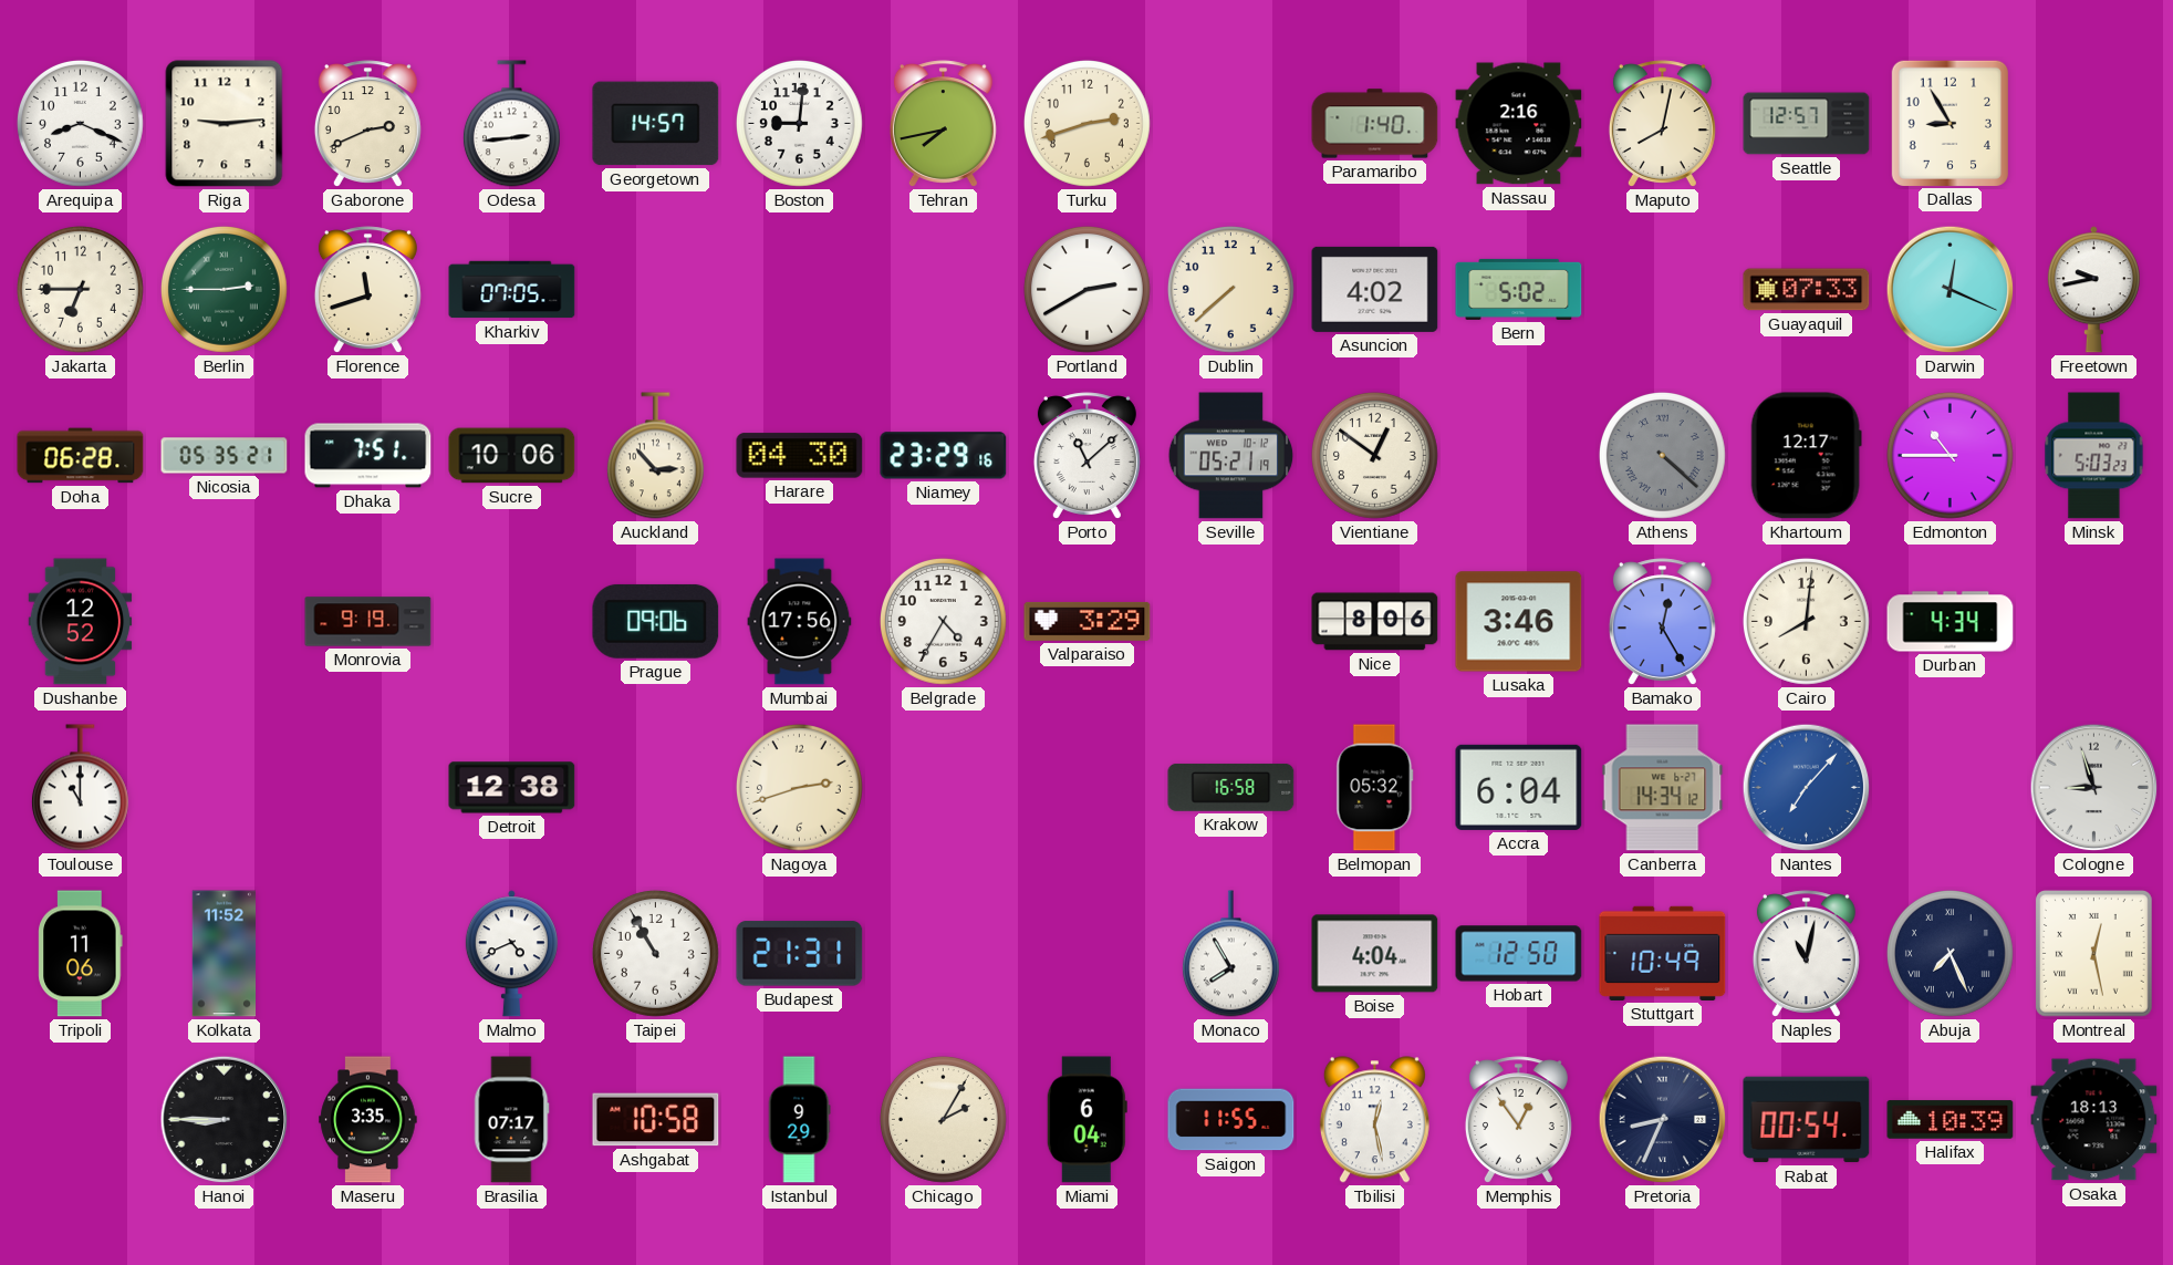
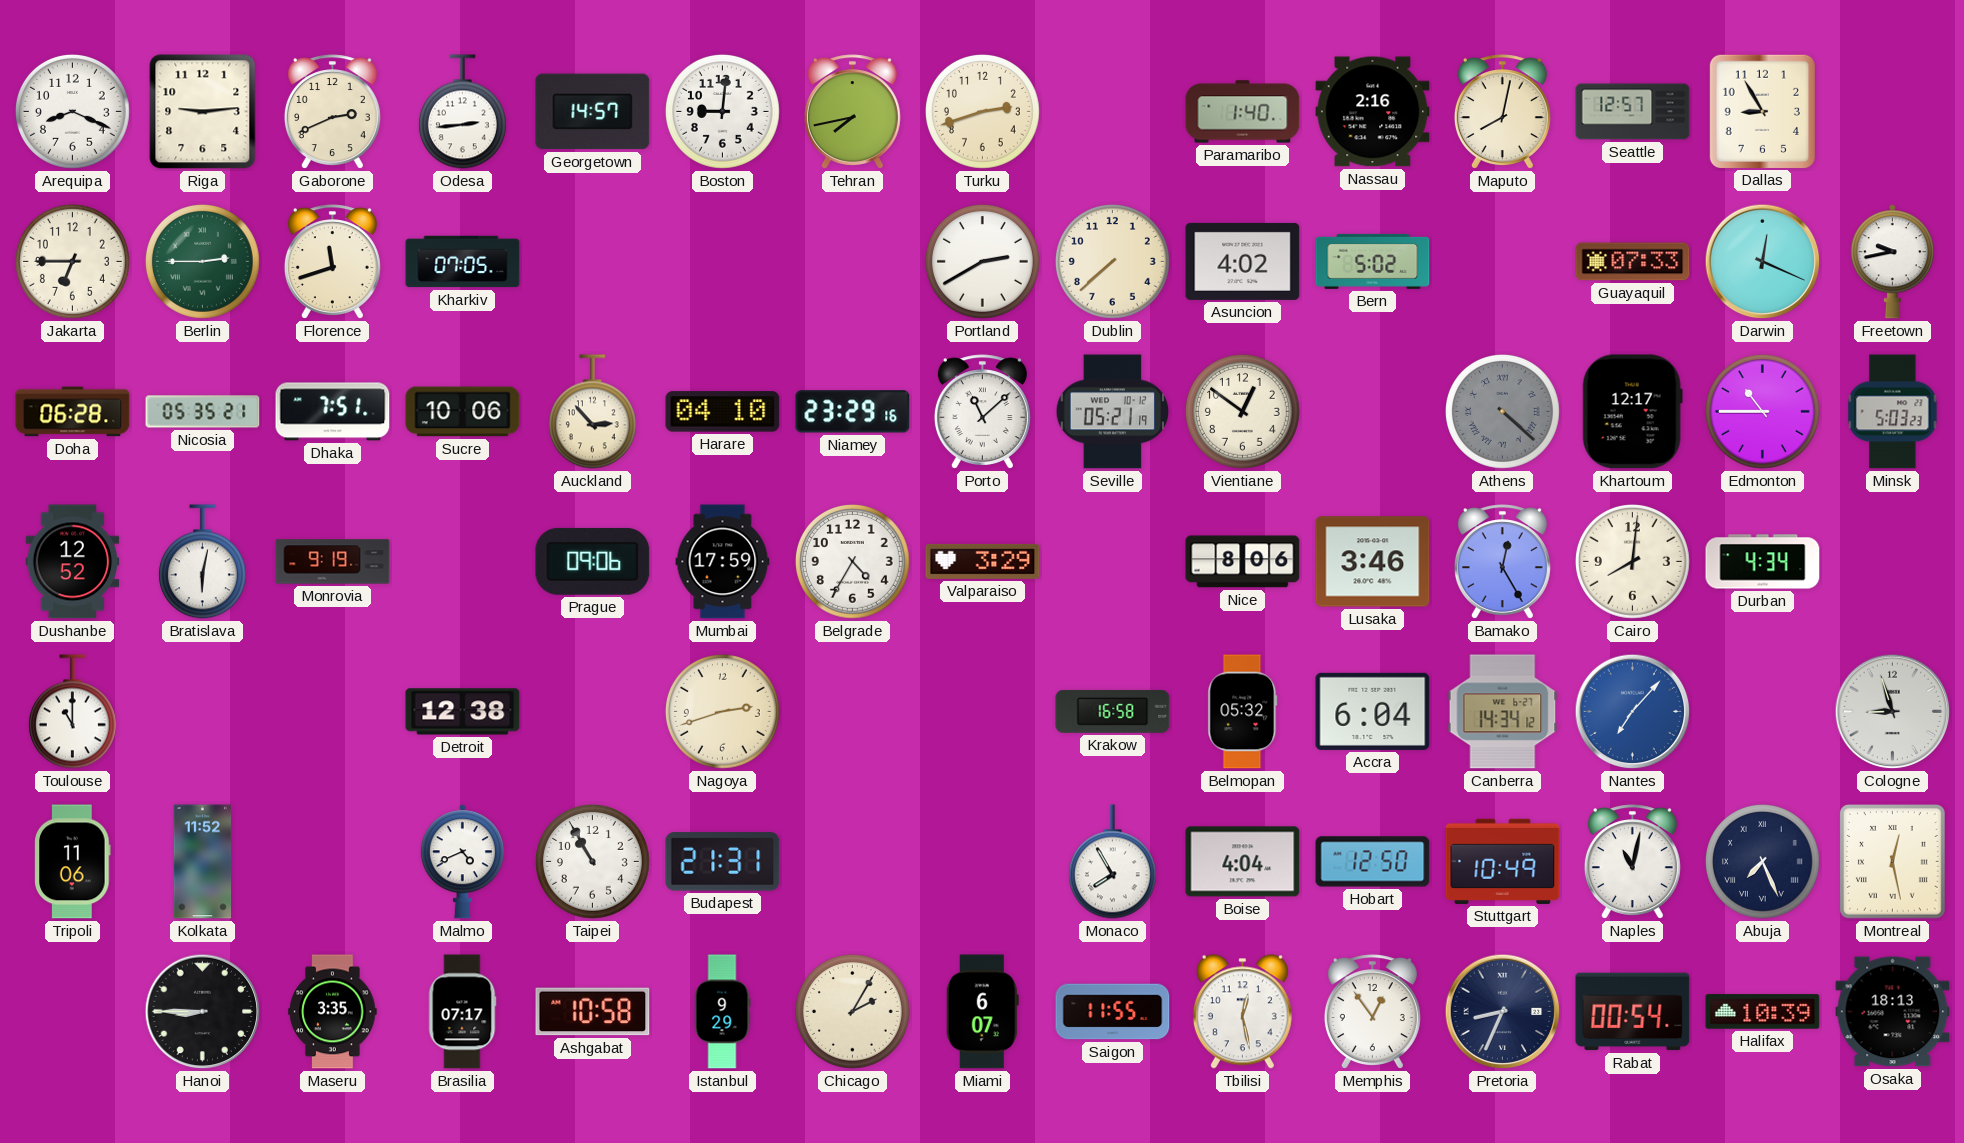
Harare: 04:30 -> 04:10 (723, 412)
Bratislava: none -> 6:02 (202, 562)
Mumbai: 17:56 -> 17:59 (723, 562)
Miami: 6:04 -> 6:07 (982, 1012)
